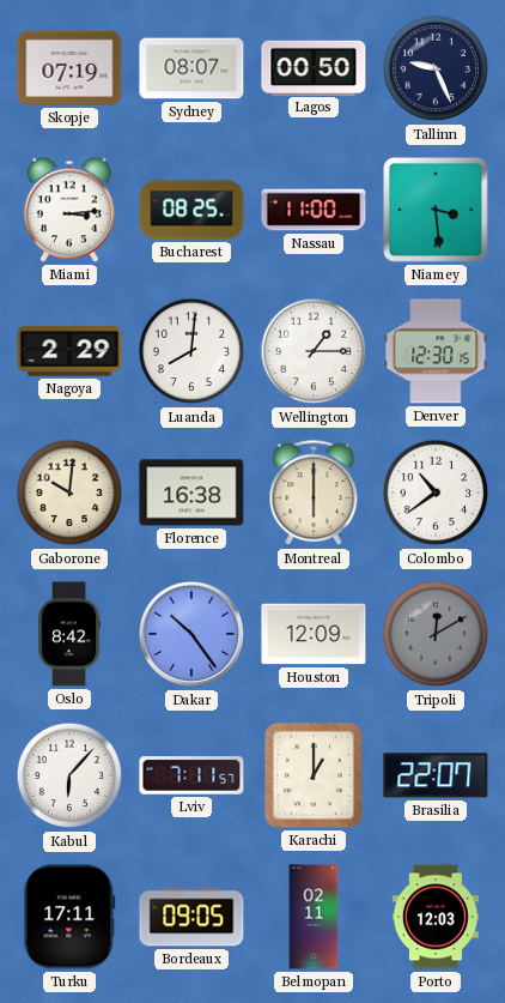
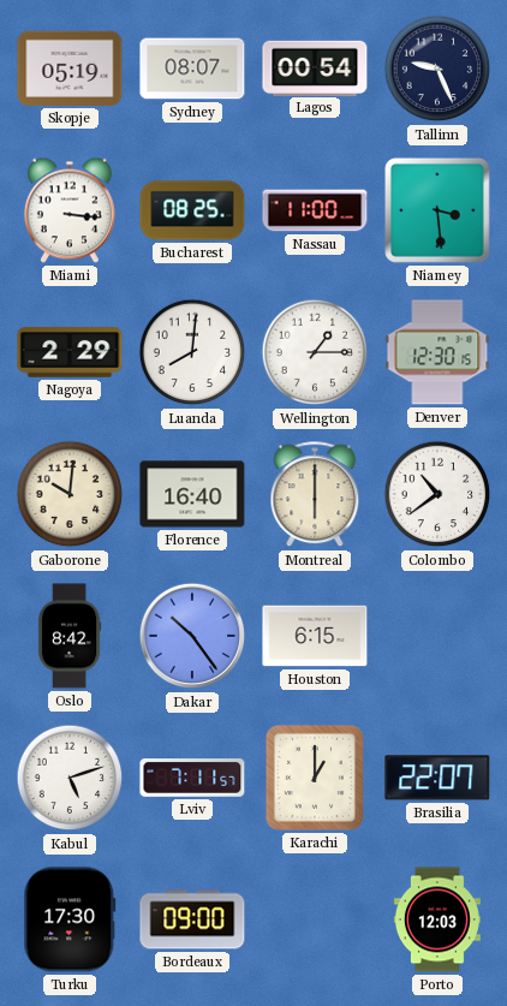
Skopje: 07:19 -> 05:19 (70, 69)
Lagos: 00:50 -> 00:54 (315, 67)
Miami: 3:14 -> 3:16 (70, 210)
Florence: 16:38 -> 16:40 (192, 494)
Houston: 12:09 -> 6:15 (315, 636)
Tripoli: 12:10 -> none (436, 634)
Kabul: 6:07 -> 5:12 (70, 778)
Turku: 17:11 -> 17:30 (70, 919)
Bordeaux: 09:05 -> 09:00 (192, 919)
Belmopan: 02:11 -> none (314, 917)
